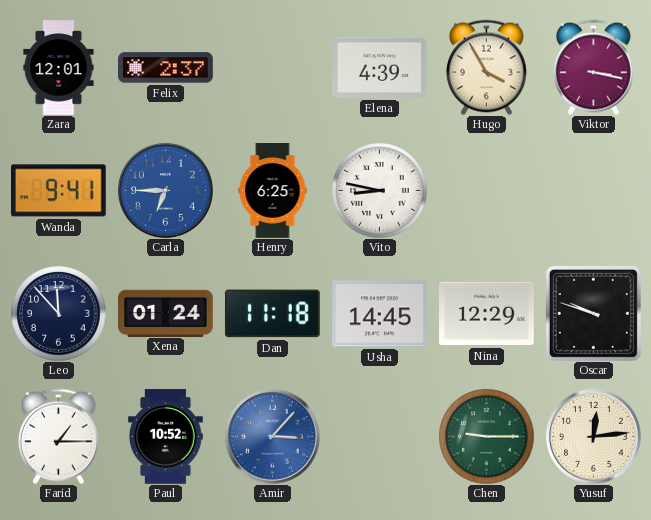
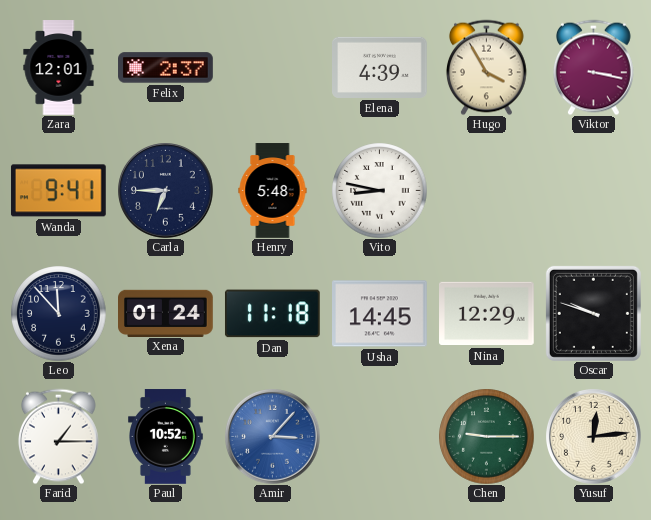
Carla dial: blue -> navy (166, 191)
Henry: 6:25 -> 5:48 (273, 191)
